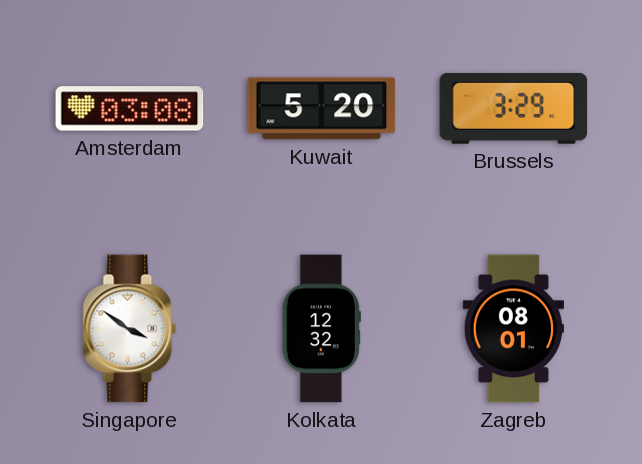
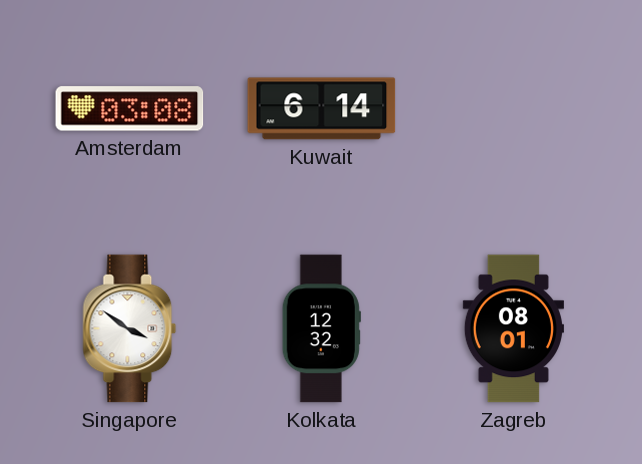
Kuwait: 5:20 -> 6:14 (322, 109)
Brussels: 3:29 -> none (514, 109)
